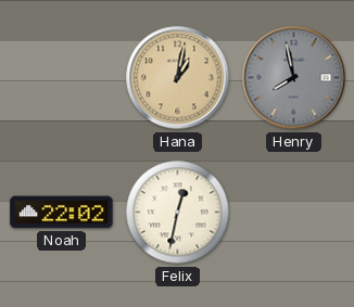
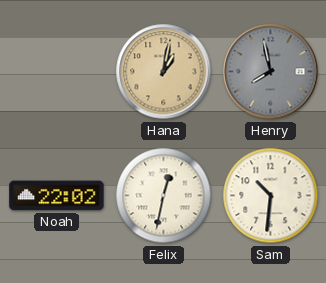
Sam: none -> 10:31 (271, 196)
